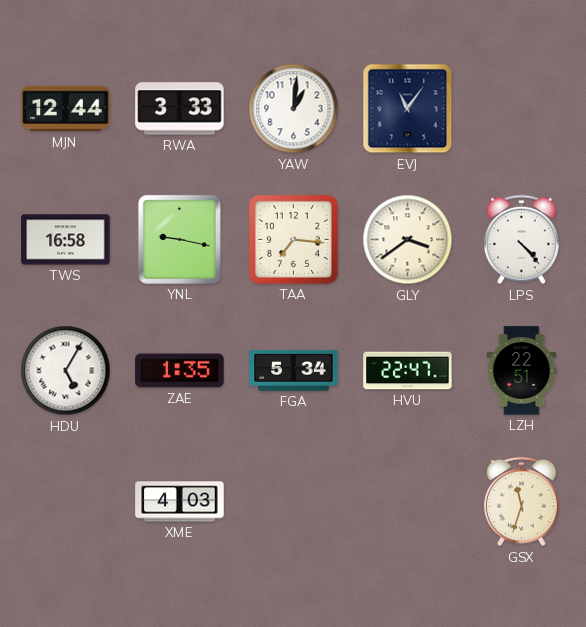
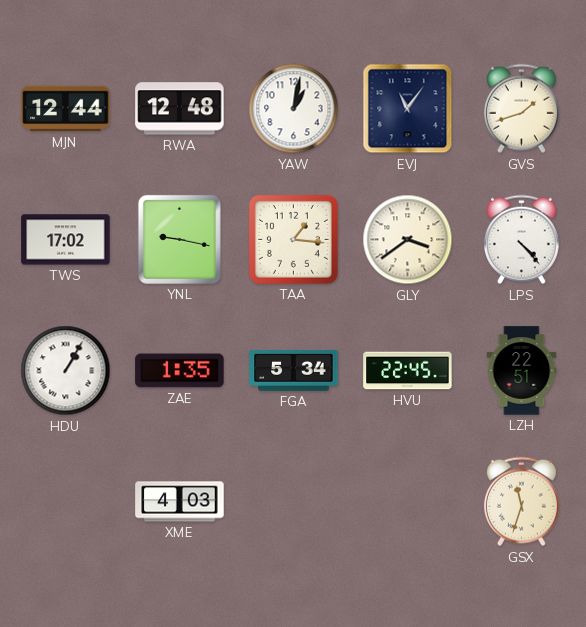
RWA: 3:33 -> 12:48 (180, 109)
YAW: 1:01 -> 1:02 (294, 109)
GVS: none -> 1:42 (521, 109)
TWS: 16:58 -> 17:02 (66, 240)
TAA: 7:16 -> 1:16 (293, 239)
HDU: 5:05 -> 1:05 (66, 371)
HVU: 22:47 -> 22:45 (408, 371)
